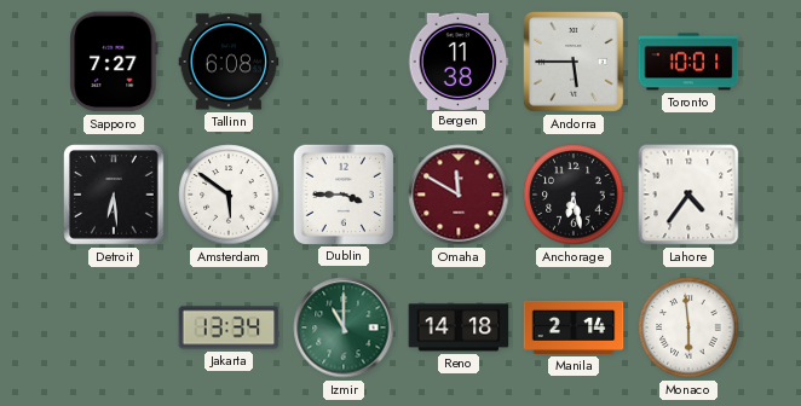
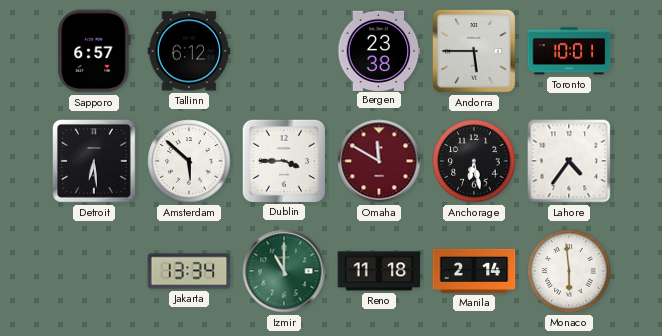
Sapporo: 7:27 -> 6:57 (94, 51)
Tallinn: 6:08 -> 6:12 (189, 51)
Bergen: 11:38 -> 23:38 (379, 50)
Amsterdam: 5:51 -> 5:52 (189, 161)
Reno: 14:18 -> 11:18 (379, 271)
